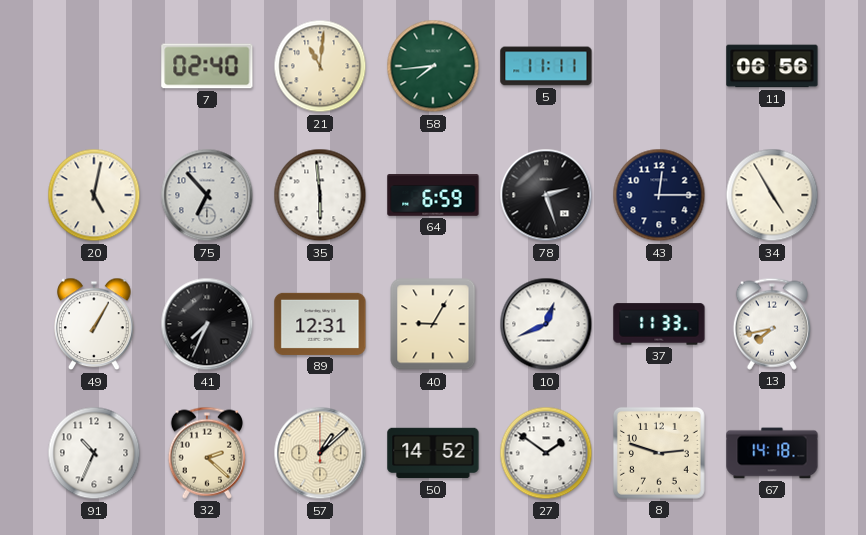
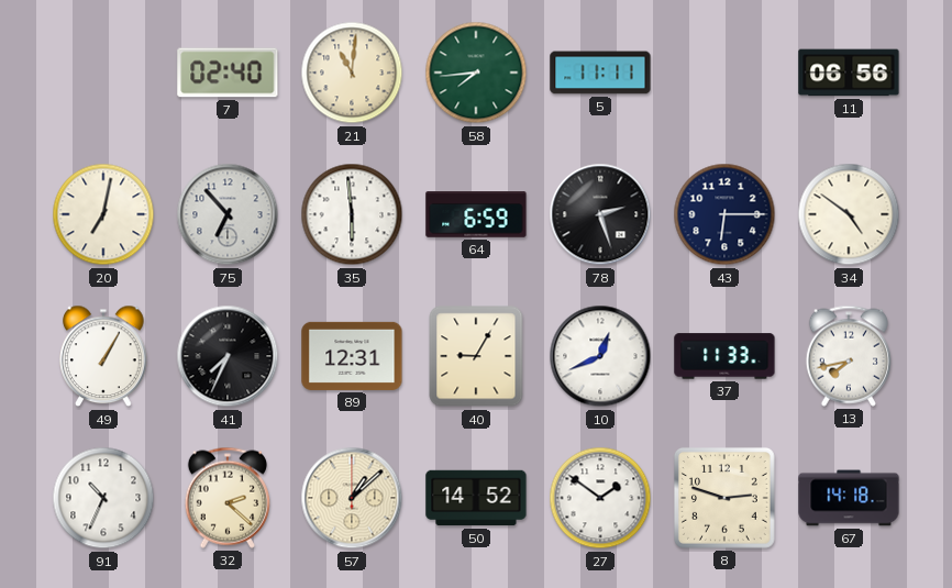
20: 5:02 -> 7:02 (103, 214)
43: 12:15 -> 6:15 (724, 214)
34: 4:55 -> 4:51 (849, 214)
